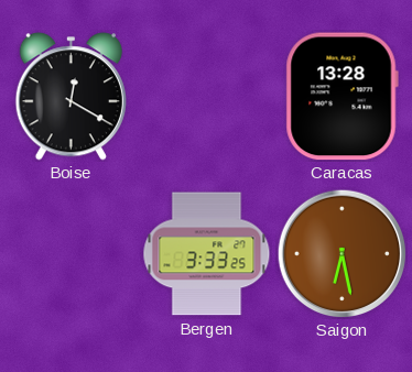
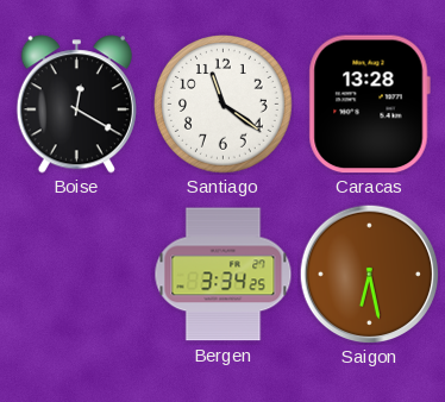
Santiago: none -> 11:21 (224, 105)
Bergen: 3:33 -> 3:34 (224, 275)
